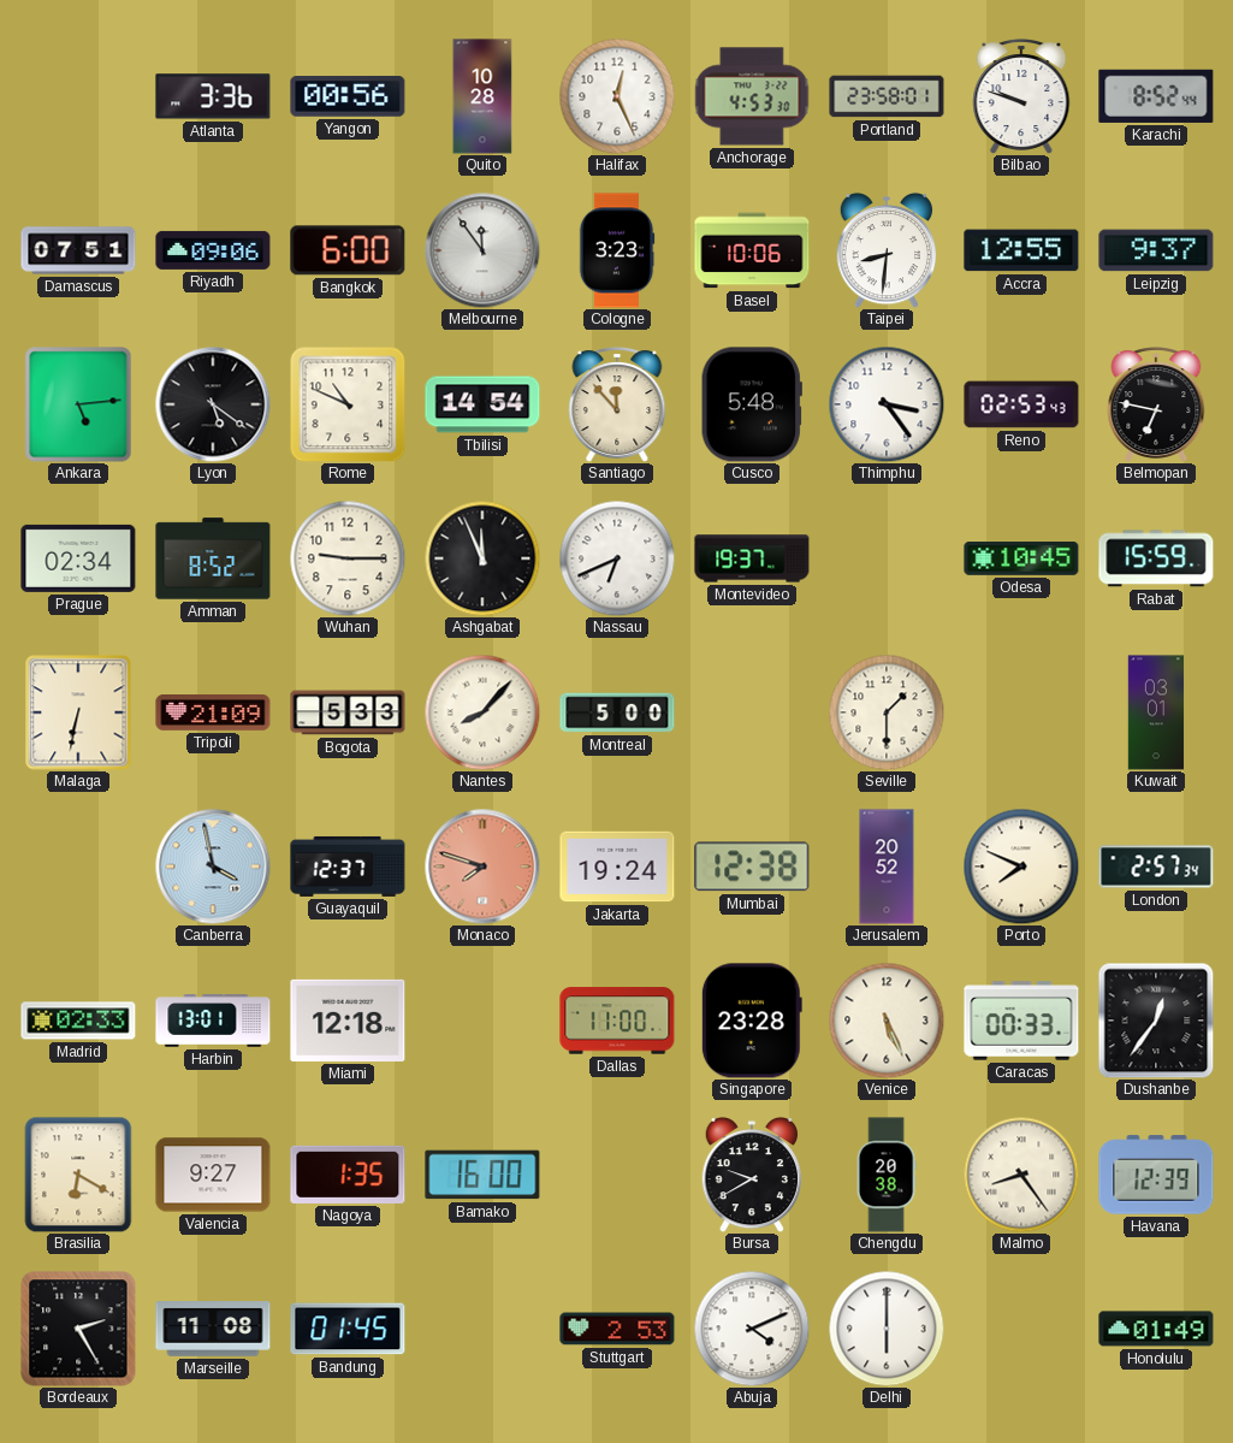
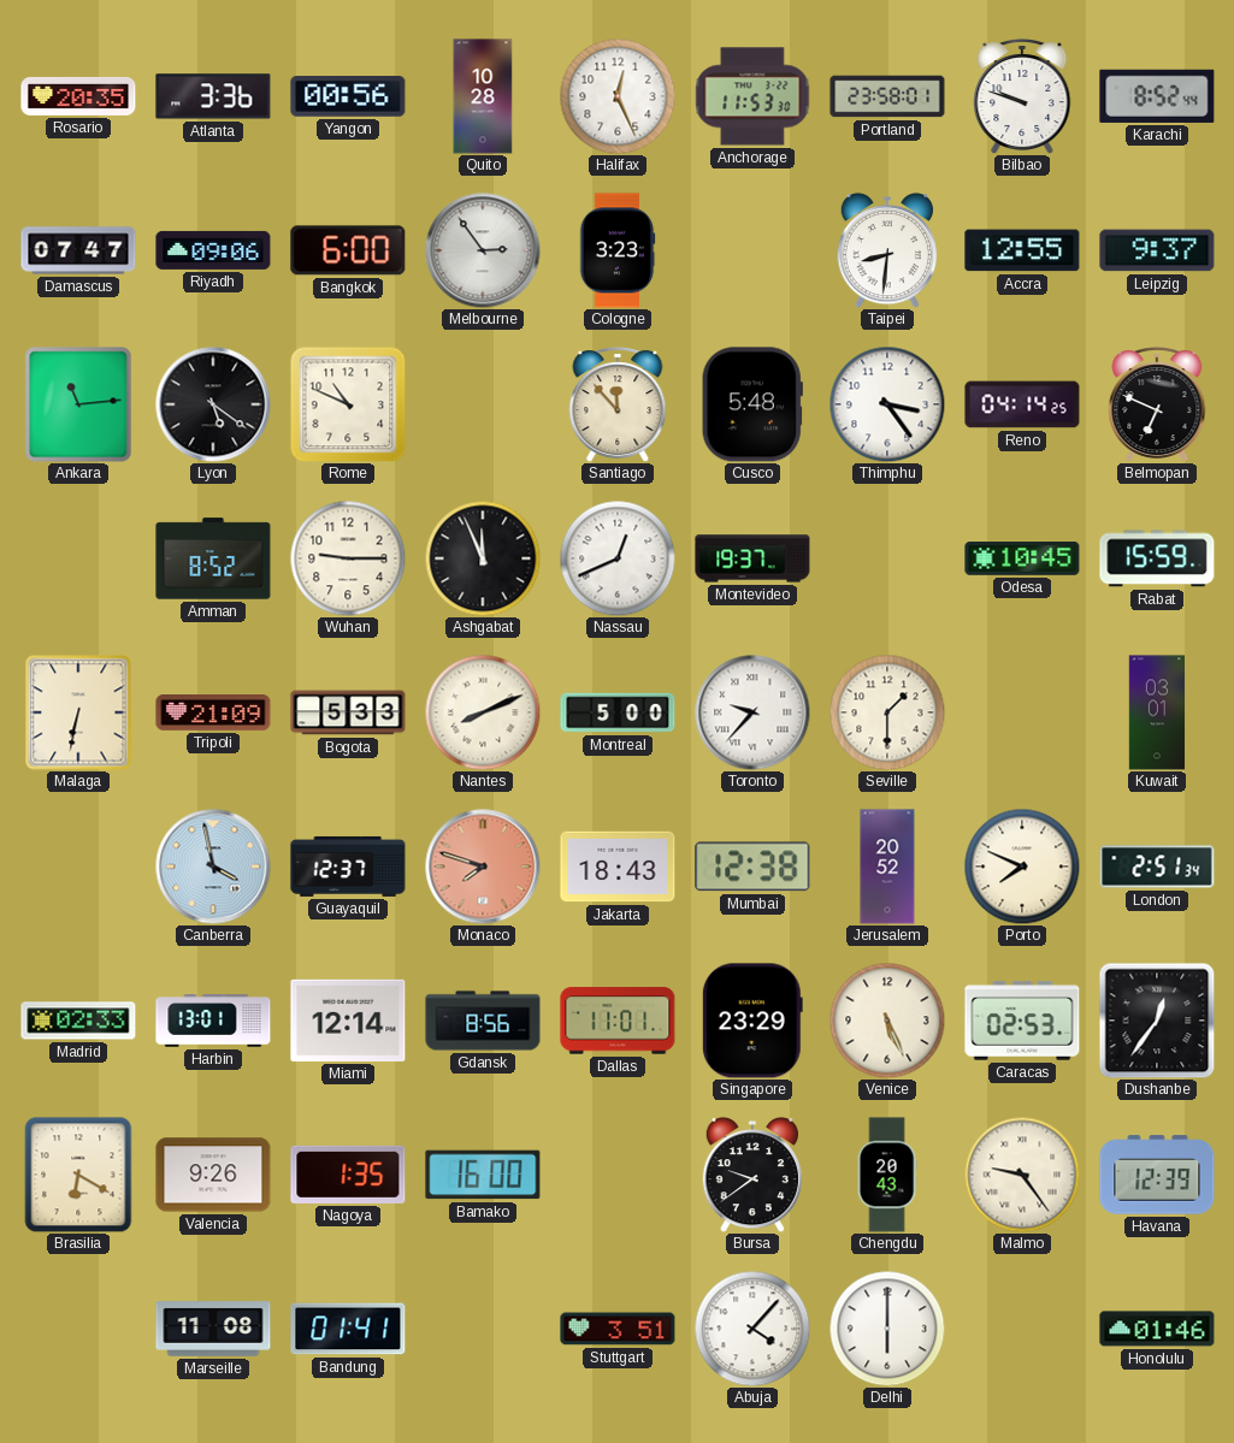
Rosario: none -> 20:35 (78, 96)
Anchorage: 4:53 -> 11:53 (752, 96)
Damascus: 07:51 -> 07:47 (78, 250)
Melbourne: 11:54 -> 2:54 (483, 250)
Basel: 10:06 -> none (752, 250)
Ankara: 5:14 -> 11:14 (78, 404)
Tbilisi: 14:54 -> none (482, 404)
Reno: 02:53 -> 04:14 (1022, 404)
Belmopan: 6:47 -> 6:49 (1157, 404)
Prague: 02:34 -> none (78, 558)
Nassau: 6:41 -> 12:41 (618, 558)
Nantes: 8:07 -> 8:11 (483, 712)
Toronto: none -> 9:37 (752, 712)
Jakarta: 19:24 -> 18:43 (618, 867)
London: 2:57 -> 2:51 (1157, 867)
Miami: 12:18 -> 12:14 (348, 1021)
Gdansk: none -> 8:56 (483, 1021)
Dallas: 11:00 -> 11:01 (618, 1021)
Singapore: 23:28 -> 23:29 (752, 1021)
Caracas: 00:33 -> 02:53 (1022, 1021)
Valencia: 9:27 -> 9:26 (213, 1175)
Bursa: 9:40 -> 9:39 (751, 1175)
Chengdu: 20:38 -> 20:43 (887, 1175)
Malmo: 8:24 -> 9:24 (1022, 1175)
Bordeaux: 2:25 -> none (78, 1329)
Bandung: 01:45 -> 01:41 (348, 1329)
Stuttgart: 2:53 -> 3:51 (618, 1329)
Abuja: 4:11 -> 4:07 (752, 1329)
Honolulu: 01:49 -> 01:46 (1157, 1329)
